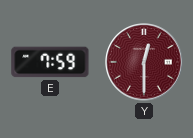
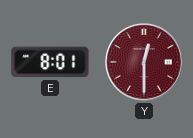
E: 7:59 -> 8:01 (50, 62)
